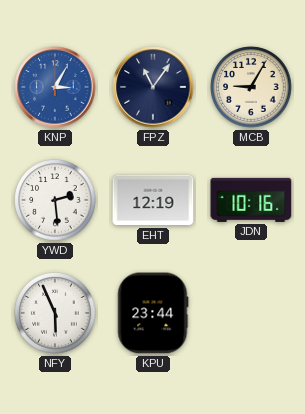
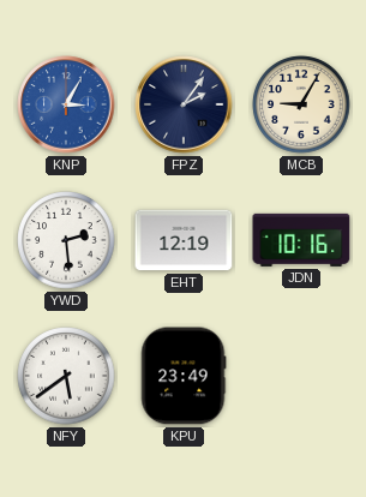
FPZ: 11:06 -> 2:06 (184, 104)
NFY: 5:56 -> 5:39 (66, 376)
KPU: 23:44 -> 23:49 (184, 376)
